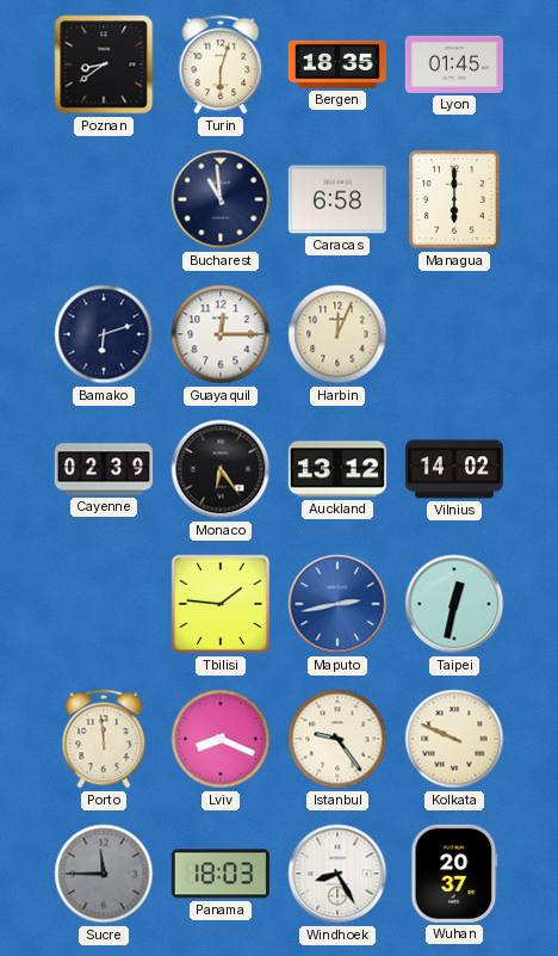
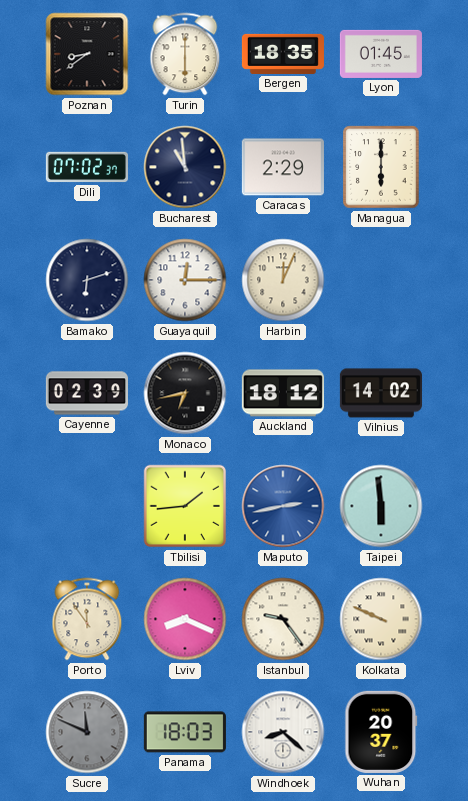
Turin: 6:03 -> 6:00 (185, 54)
Dili: none -> 07:02 (87, 167)
Caracas: 6:58 -> 2:29 (283, 167)
Monaco: 6:24 -> 6:43 (185, 393)
Auckland: 13:12 -> 18:12 (283, 393)
Tbilisi: 1:46 -> 1:44 (185, 506)
Taipei: 12:32 -> 5:59 (381, 506)
Porto: 11:59 -> 11:54 (87, 619)
Sucre: 11:45 -> 11:49 (87, 732)
Windhoek: 8:25 -> 8:22 (283, 732)
